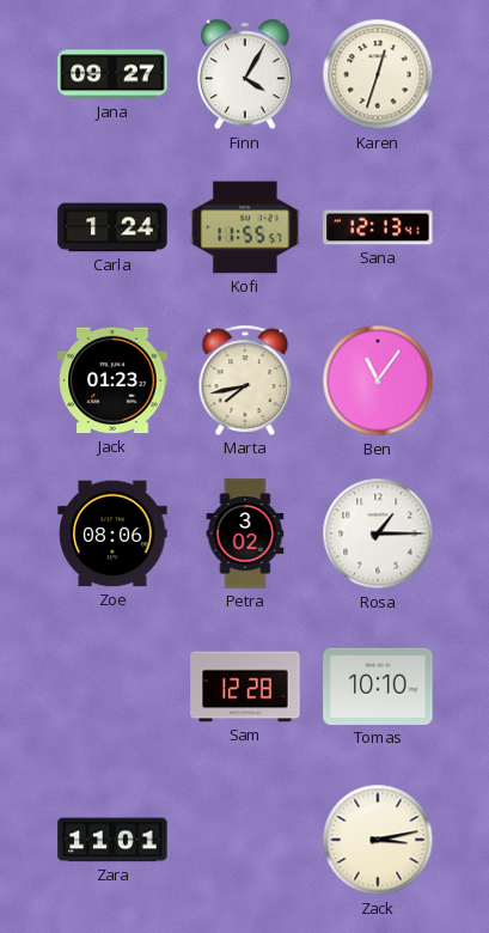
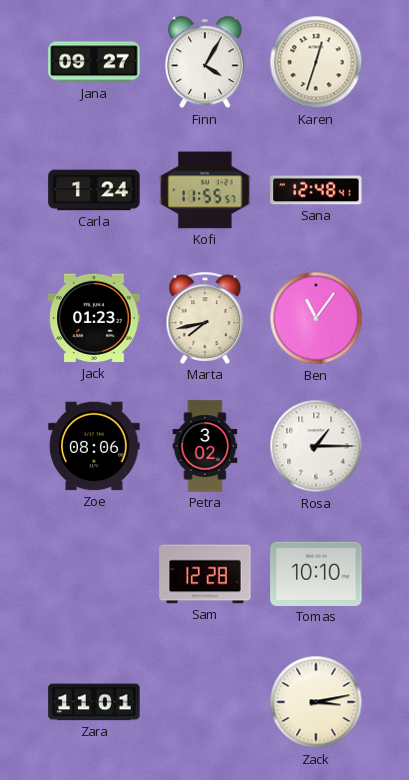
Sana: 12:13 -> 12:48 (316, 190)
